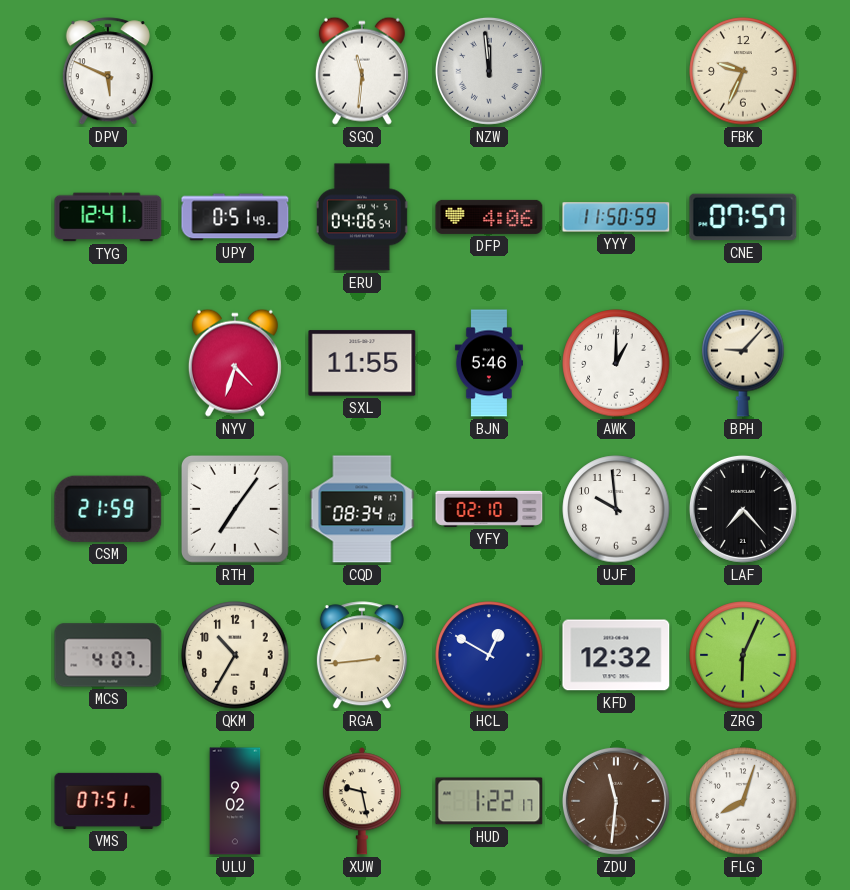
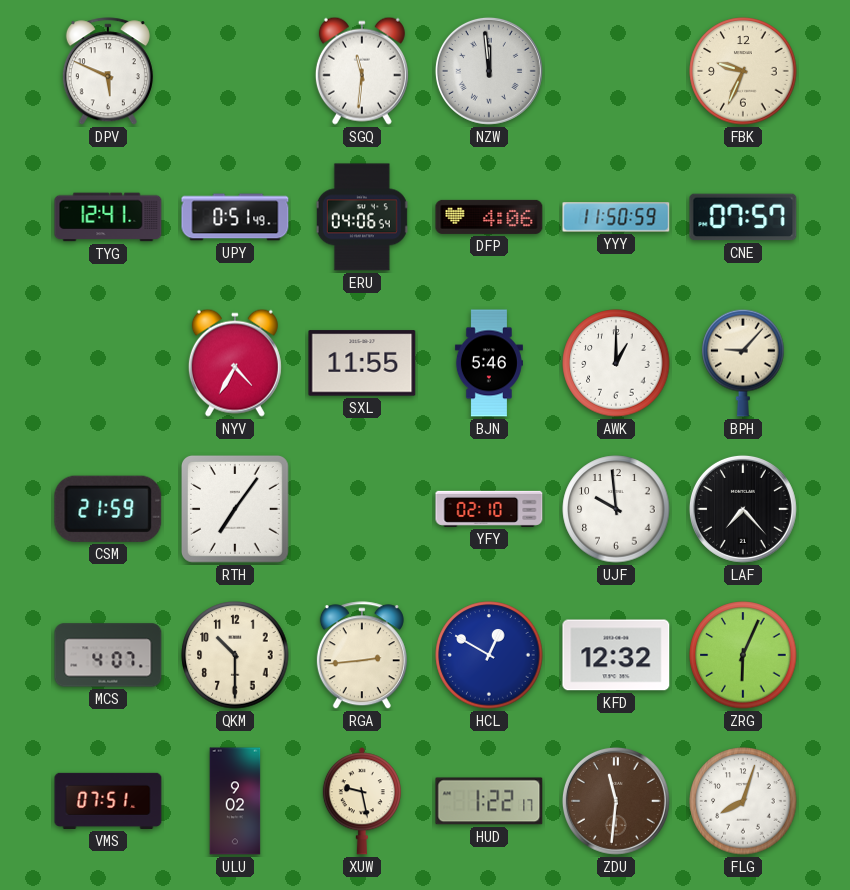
NYV: 4:33 -> 4:35 (235, 363)
CQD: 08:34 -> none (362, 509)
QKM: 10:35 -> 10:30 (235, 655)
